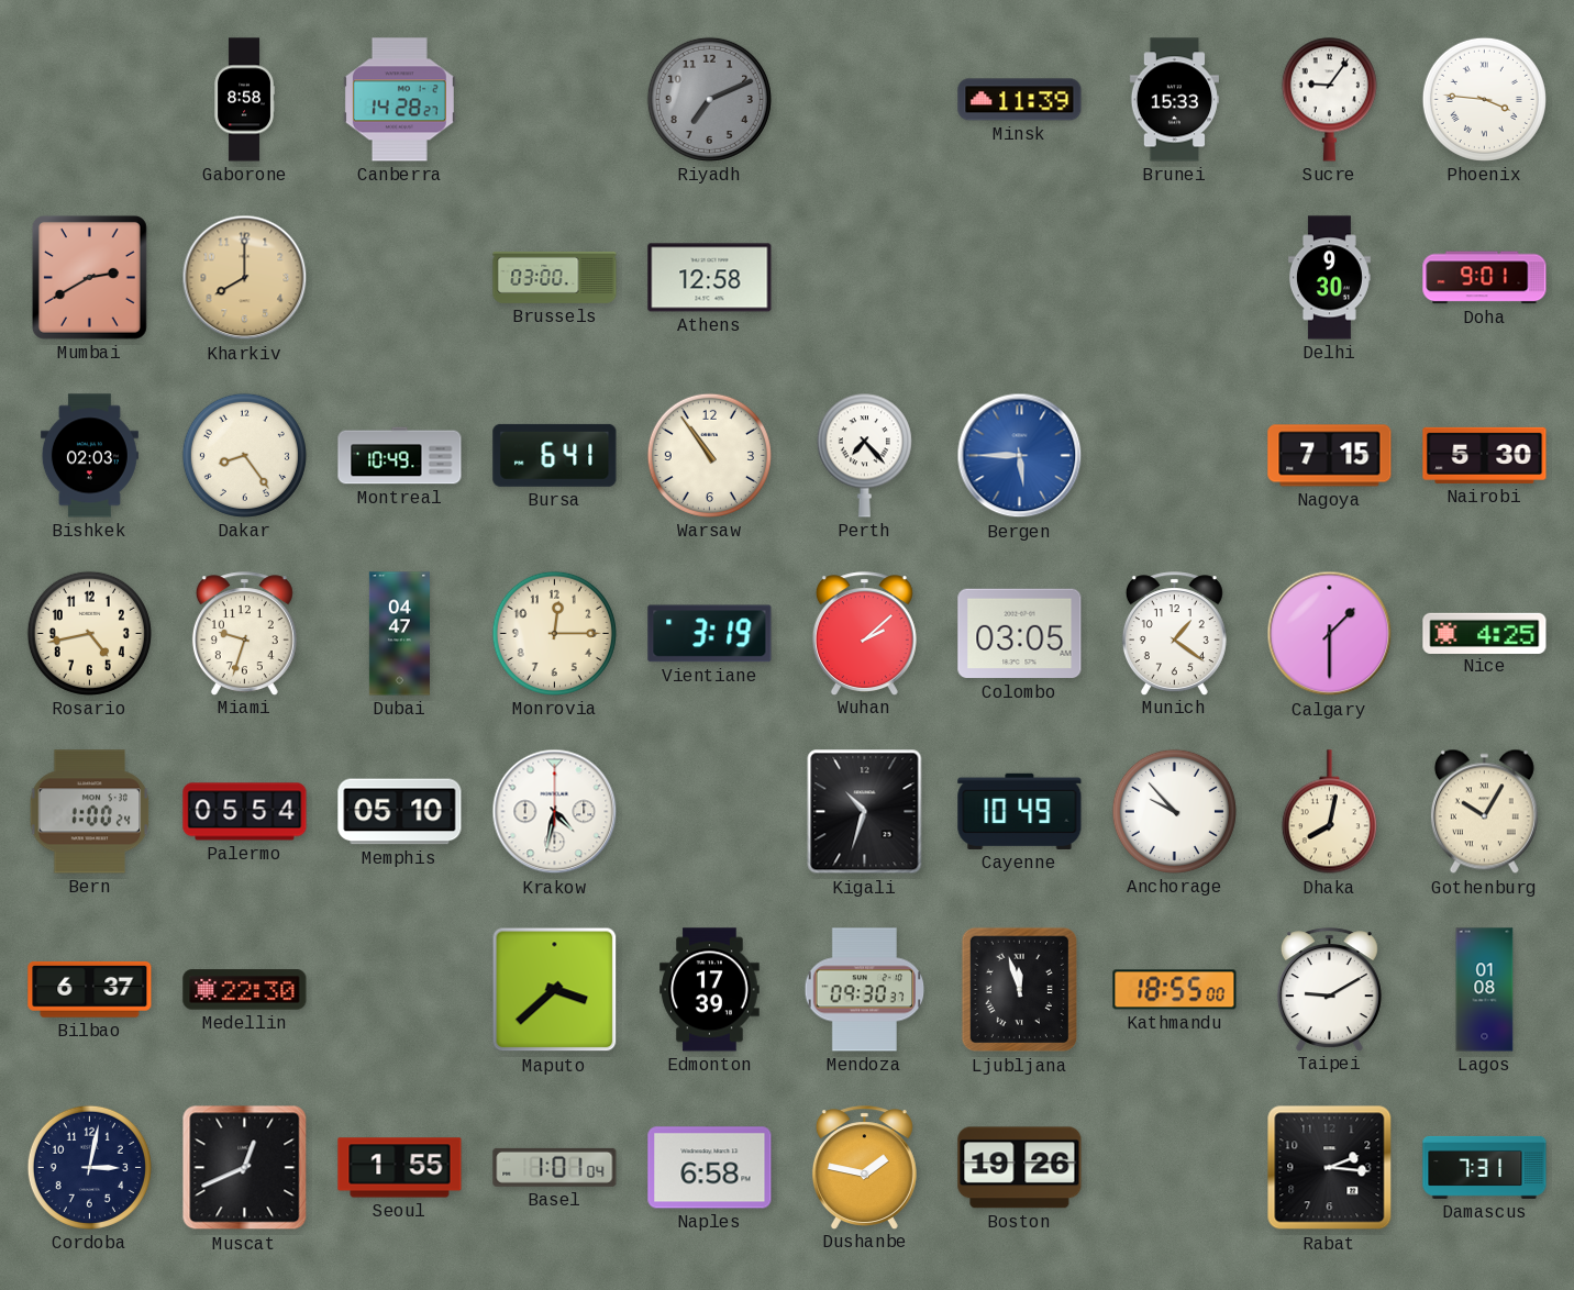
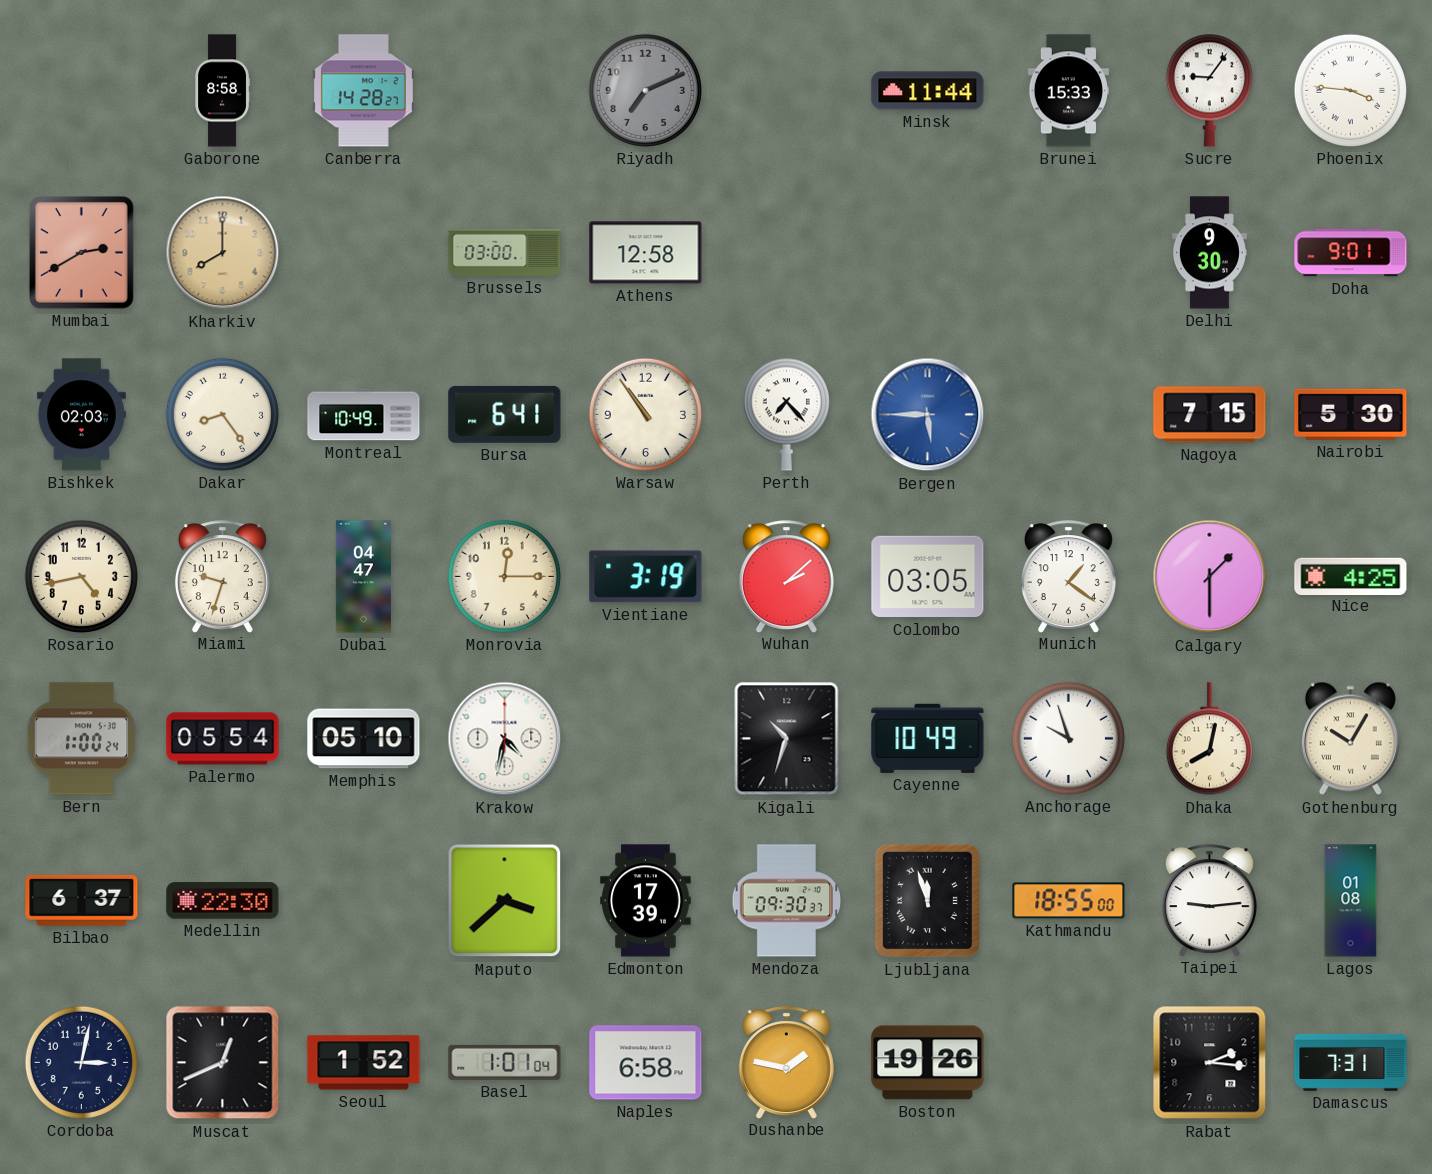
Minsk: 11:39 -> 11:44 (928, 91)
Anchorage: 9:53 -> 9:57 (1068, 738)
Taipei: 9:10 -> 9:14 (1209, 900)
Seoul: 1:55 -> 1:52 (364, 1063)
